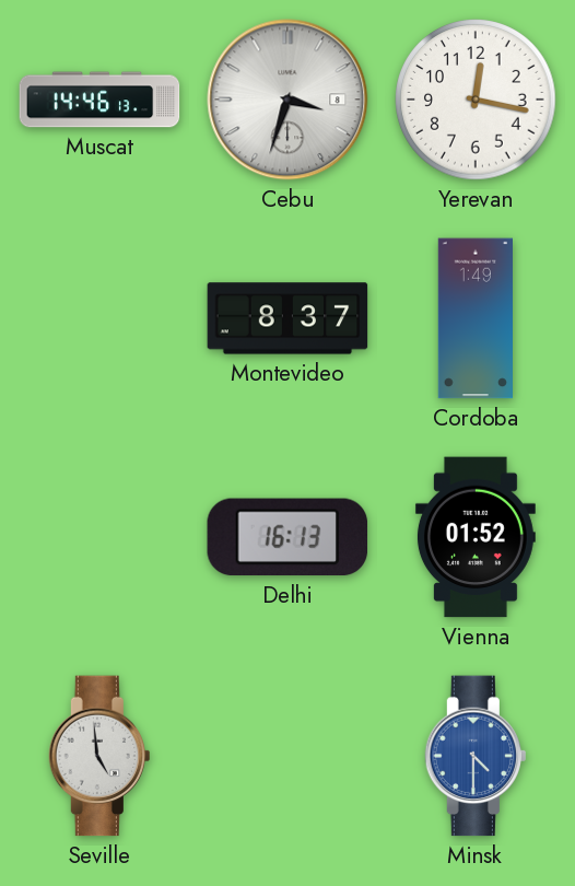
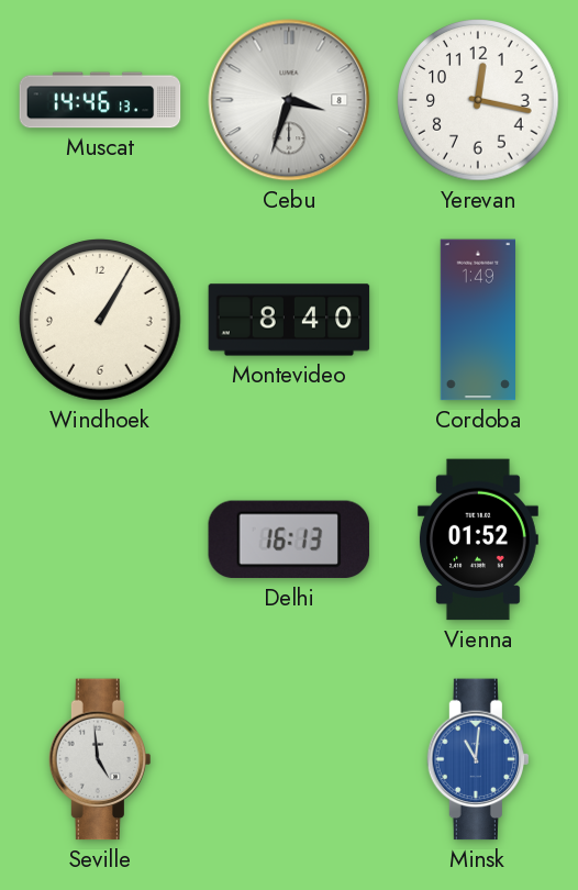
Windhoek: none -> 1:05 (100, 320)
Montevideo: 8:37 -> 8:40 (289, 320)
Minsk: 4:30 -> 11:01 (477, 759)
